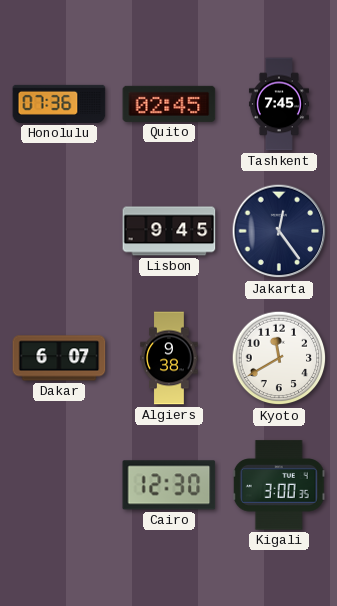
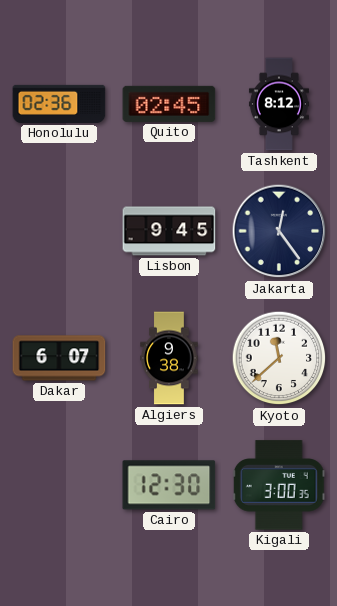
Honolulu: 07:36 -> 02:36 (59, 104)
Tashkent: 7:45 -> 8:12 (279, 104)
Kyoto: 11:40 -> 11:38 (279, 358)
